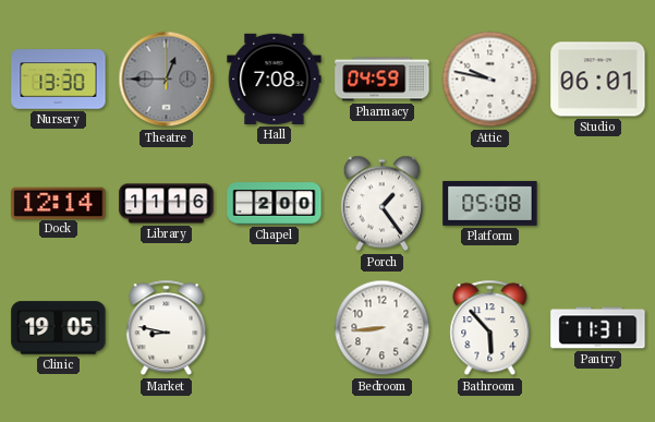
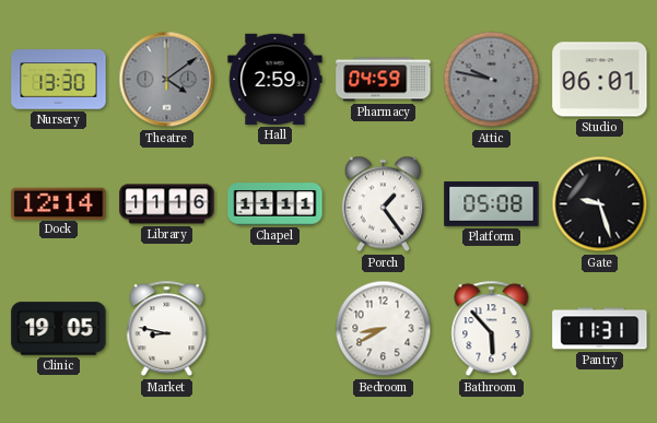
Theatre: 12:45 -> 4:09 (167, 80)
Hall: 7:08 -> 2:59 (275, 79)
Attic dial: white -> grey (492, 80)
Chapel: 2:00 -> 11:11 (275, 204)
Gate: none -> 9:27 (600, 204)
Bedroom: 8:44 -> 8:40 (384, 329)
